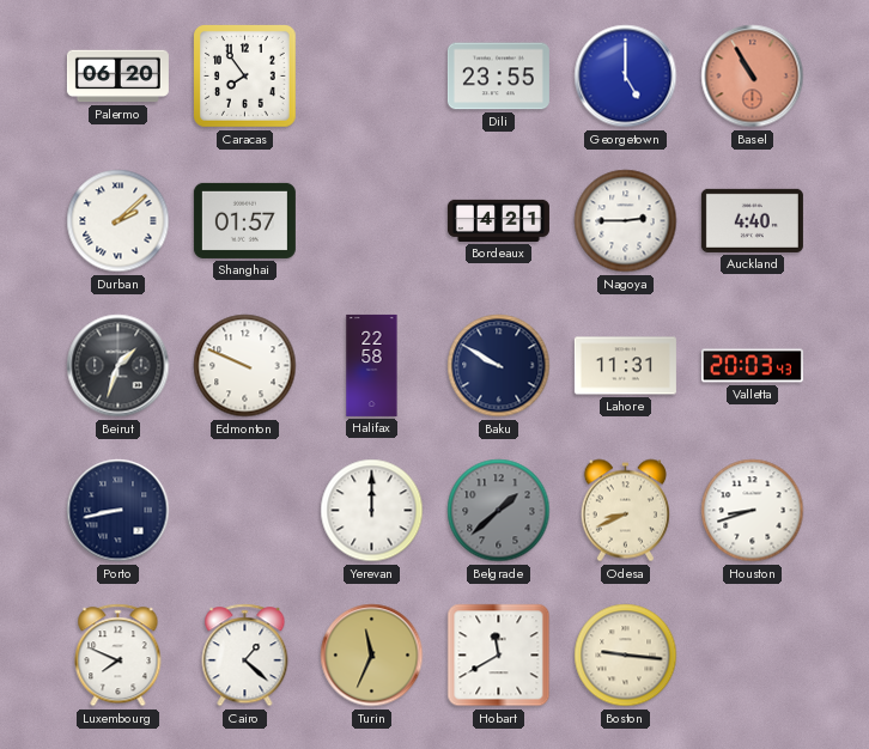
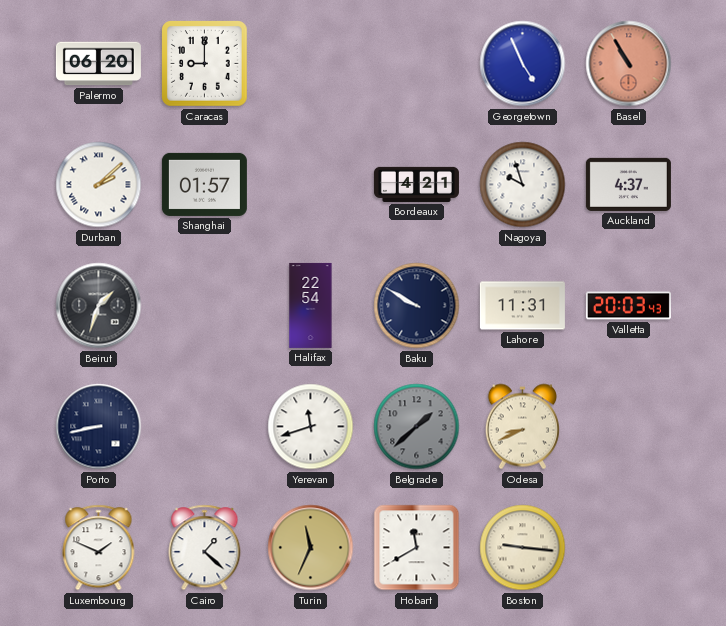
Caracas: 7:54 -> 9:00 (205, 64)
Dili: 23:55 -> none (498, 77)
Georgetown: 5:00 -> 4:56 (523, 64)
Nagoya: 2:45 -> 9:57 (523, 185)
Auckland: 4:40 -> 4:37 (628, 184)
Edmonton: 9:49 -> none (245, 366)
Halifax: 22:58 -> 22:54 (311, 305)
Yerevan: 12:00 -> 11:42 (311, 427)
Houston: 8:42 -> none (753, 511)
Luxembourg: 7:49 -> 1:49 (99, 548)
